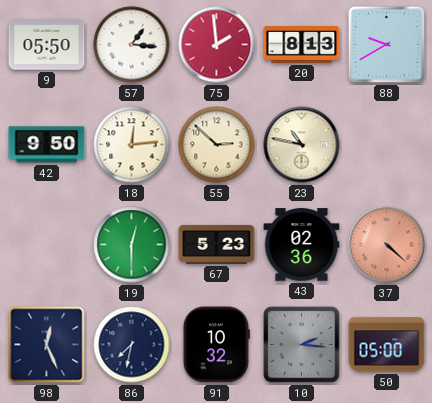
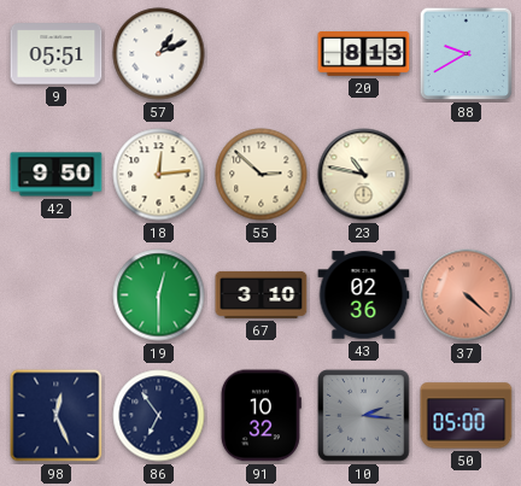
9: 05:50 -> 05:51 (57, 54)
57: 1:16 -> 1:11 (159, 54)
75: 1:59 -> none (217, 45)
67: 5:23 -> 3:10 (262, 294)
86: 7:32 -> 6:54 (159, 416)
